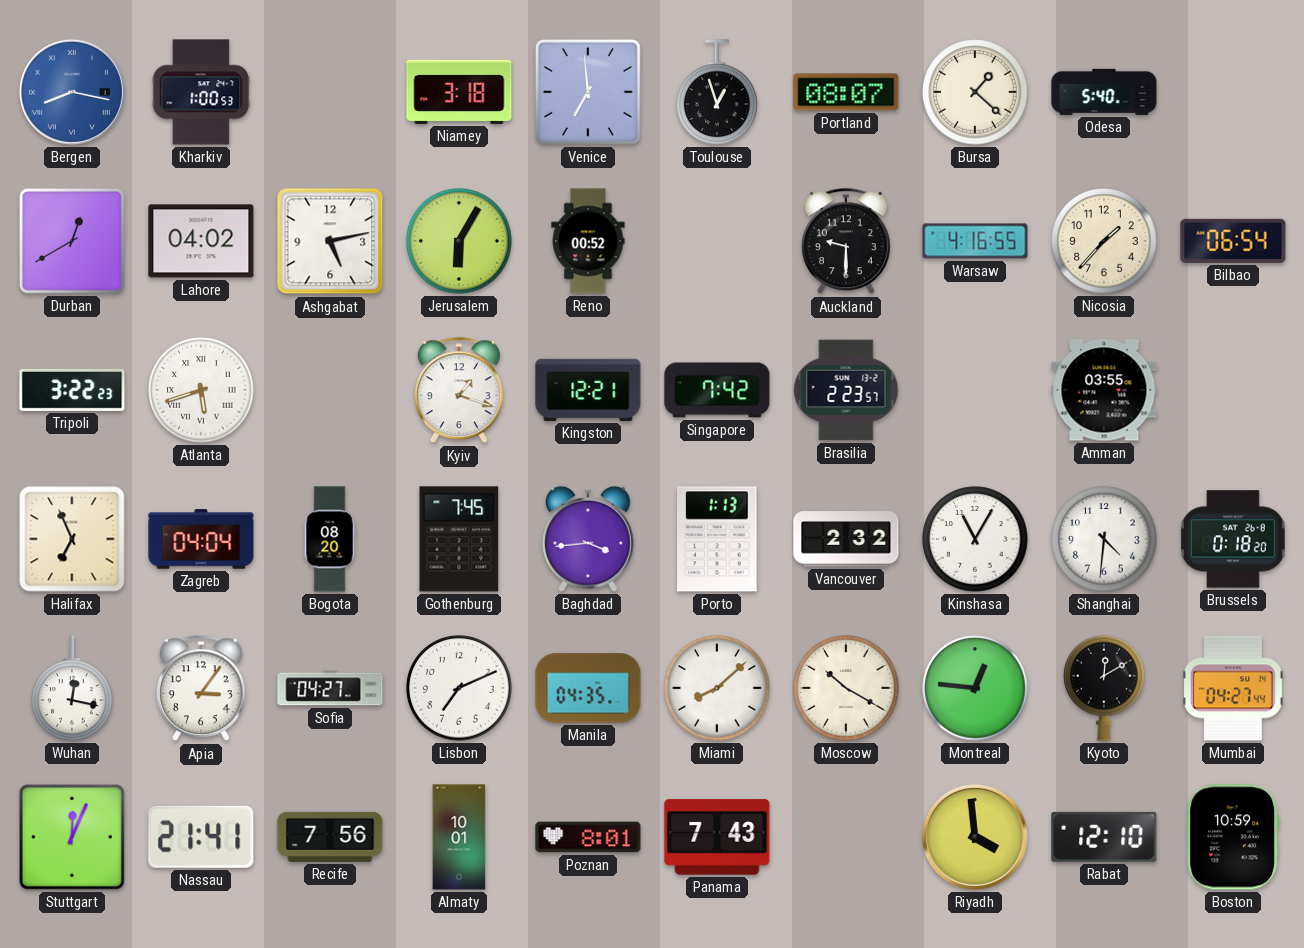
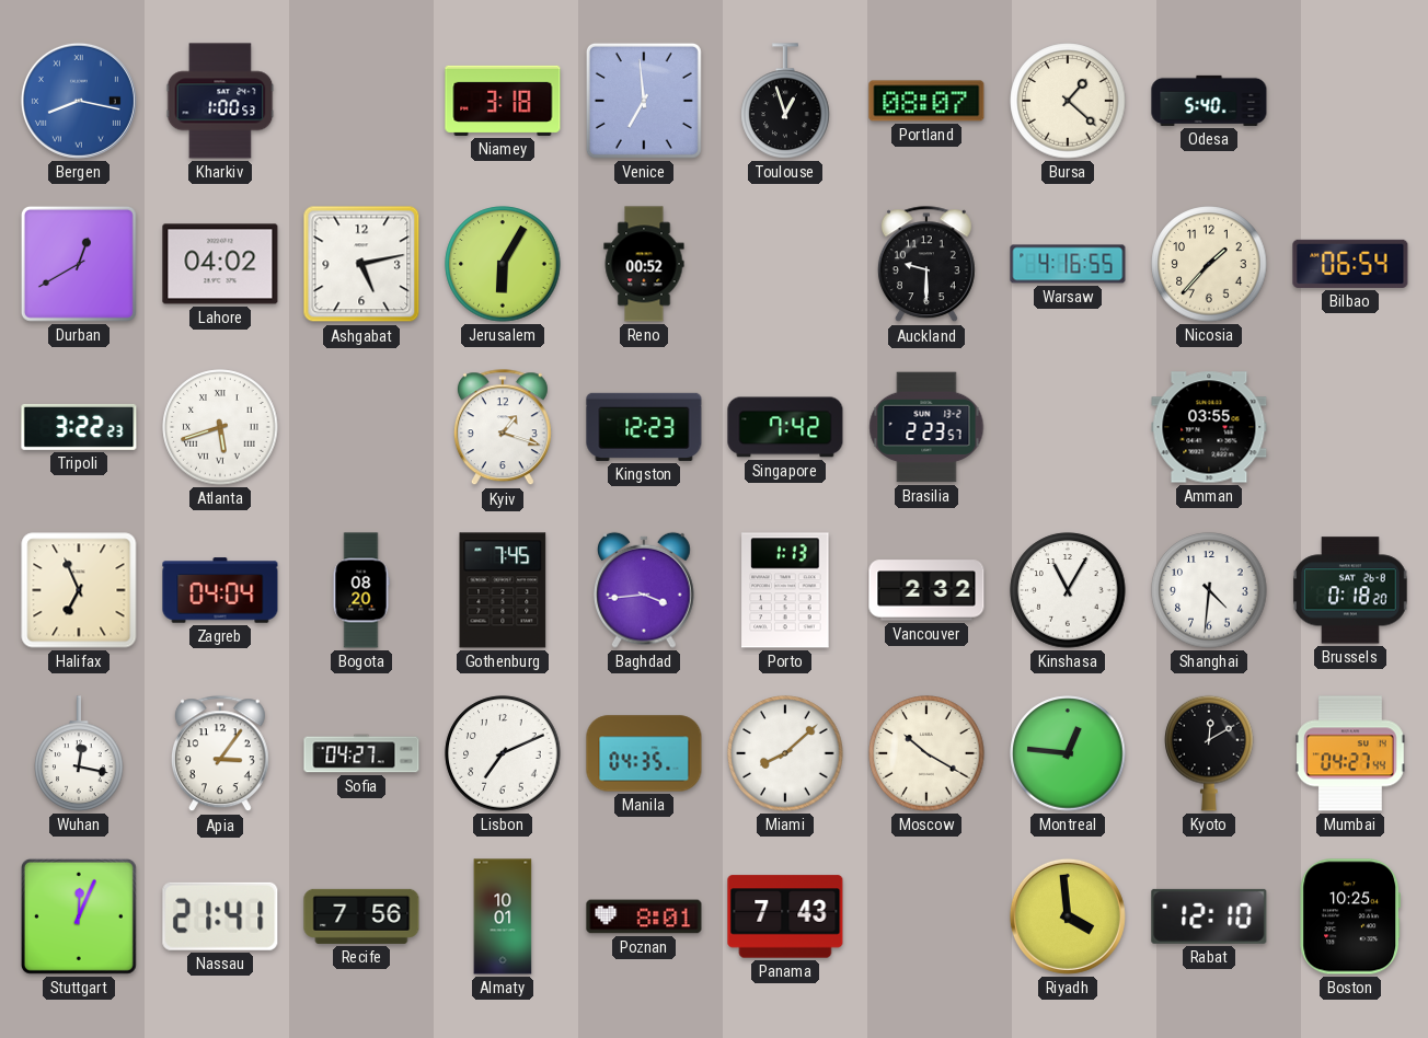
Kingston: 12:21 -> 12:23 (644, 427)
Boston: 10:59 -> 10:25 (1349, 916)
